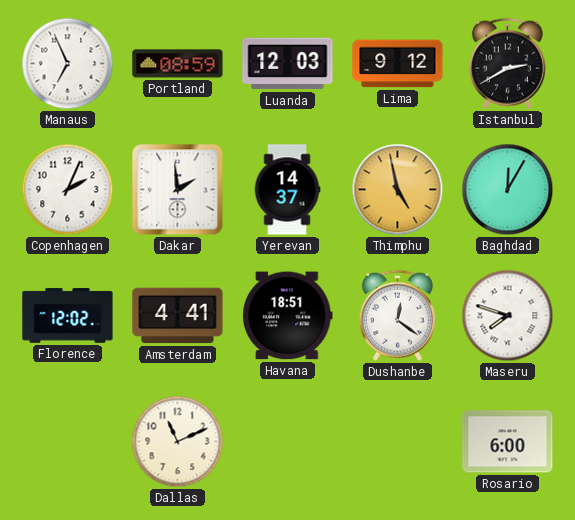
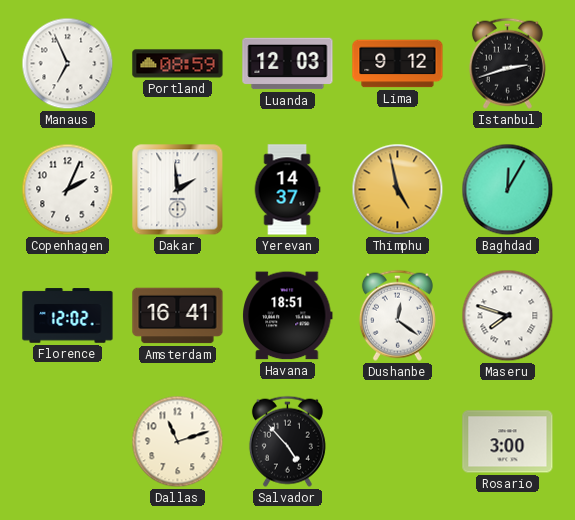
Istanbul: 2:40 -> 2:42 (507, 63)
Amsterdam: 4:41 -> 16:41 (178, 316)
Dallas: 11:11 -> 11:12 (178, 442)
Salvador: none -> 4:53 (287, 441)
Rosario: 6:00 -> 3:00 (508, 442)
